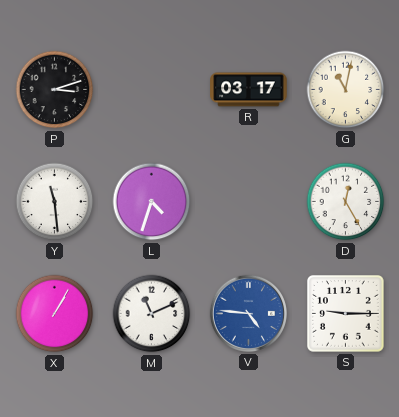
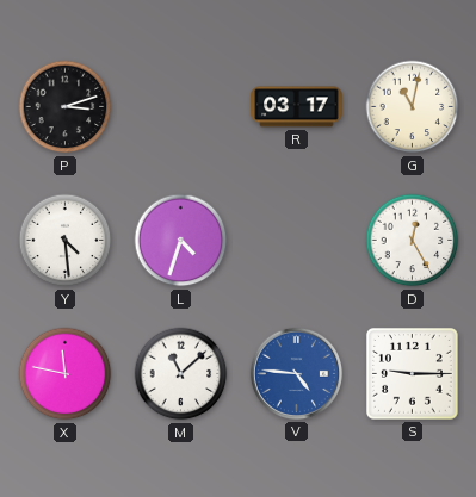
Y: 11:29 -> 4:29 (66, 241)
X: 1:05 -> 11:47 (66, 374)
M: 11:11 -> 11:08 (181, 374)
